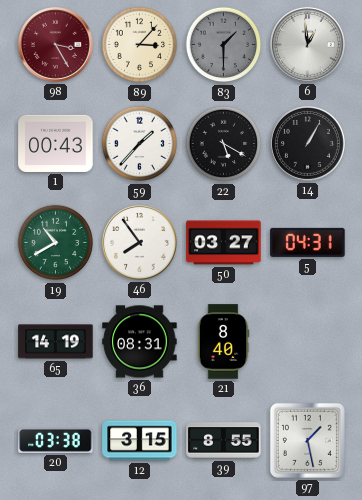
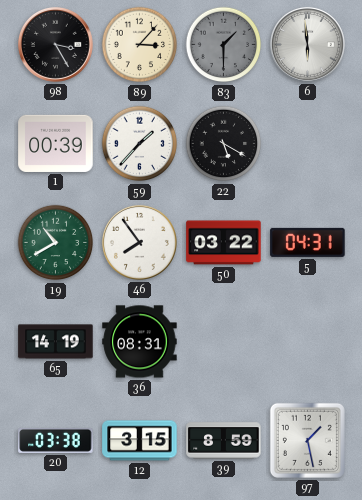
98 dial: burgundy -> black (55, 44)
6: 12:59 -> 5:59 (307, 44)
1: 00:43 -> 00:39 (56, 143)
14: 1:05 -> none (307, 143)
50: 03:27 -> 03:22 (224, 243)
21: 8:40 -> none (223, 342)
39: 8:55 -> 8:59 (224, 441)
